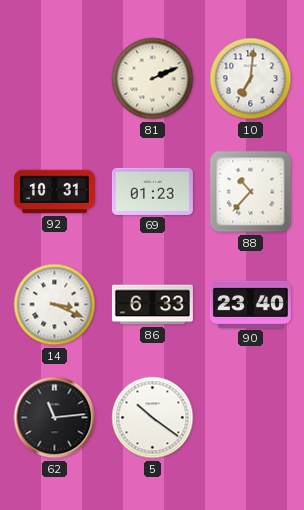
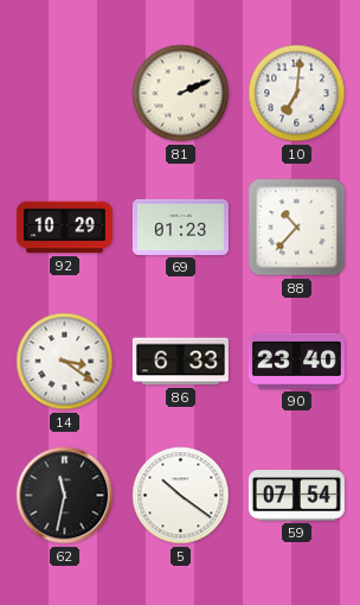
92: 10:31 -> 10:29 (64, 228)
14: 3:19 -> 3:21 (65, 362)
62: 11:14 -> 11:32 (65, 496)
59: none -> 07:54 (296, 496)
